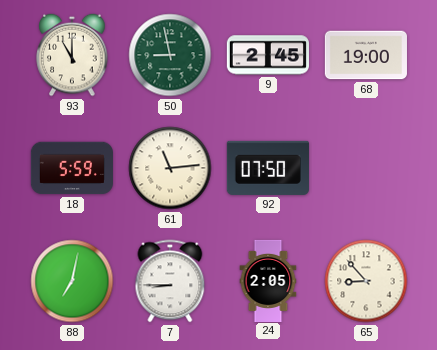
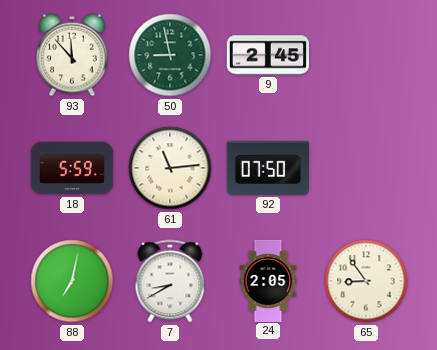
93: 11:00 -> 11:53 (72, 55)
68: 19:00 -> none (366, 55)
7: 8:45 -> 8:40 (170, 281)
65: 8:53 -> 8:54 (366, 281)
